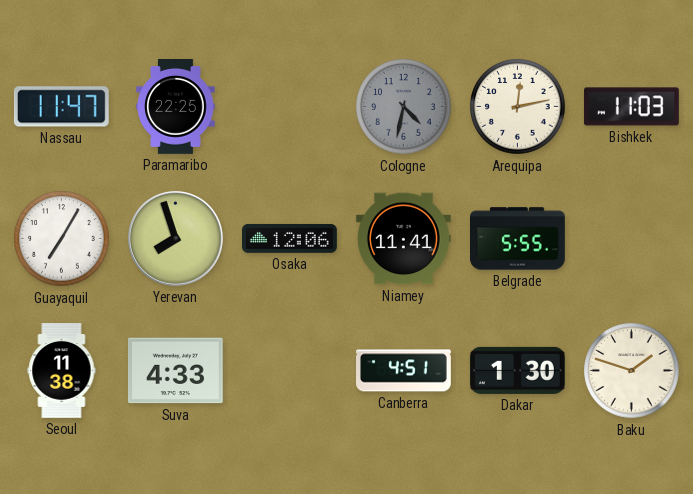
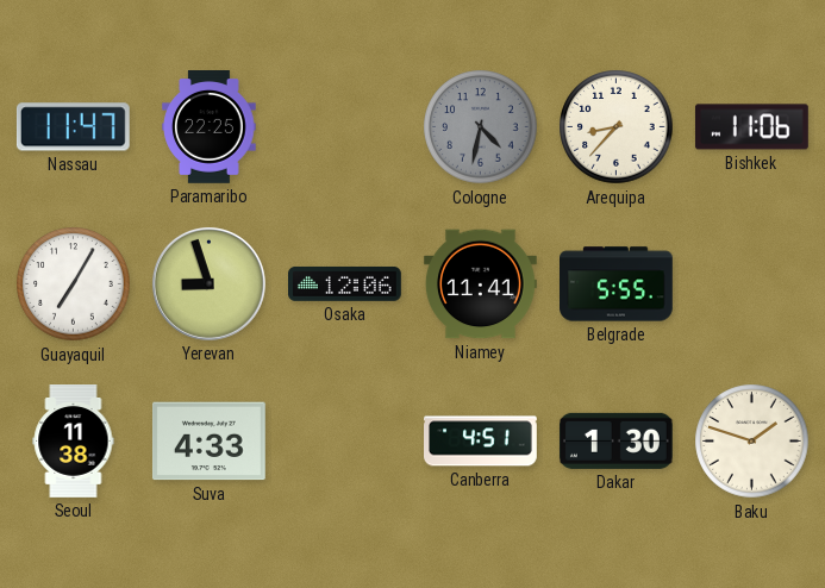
Arequipa: 12:13 -> 8:37 (617, 127)
Bishkek: 11:03 -> 11:06 (751, 127)
Yerevan: 7:57 -> 8:57 (208, 283)
